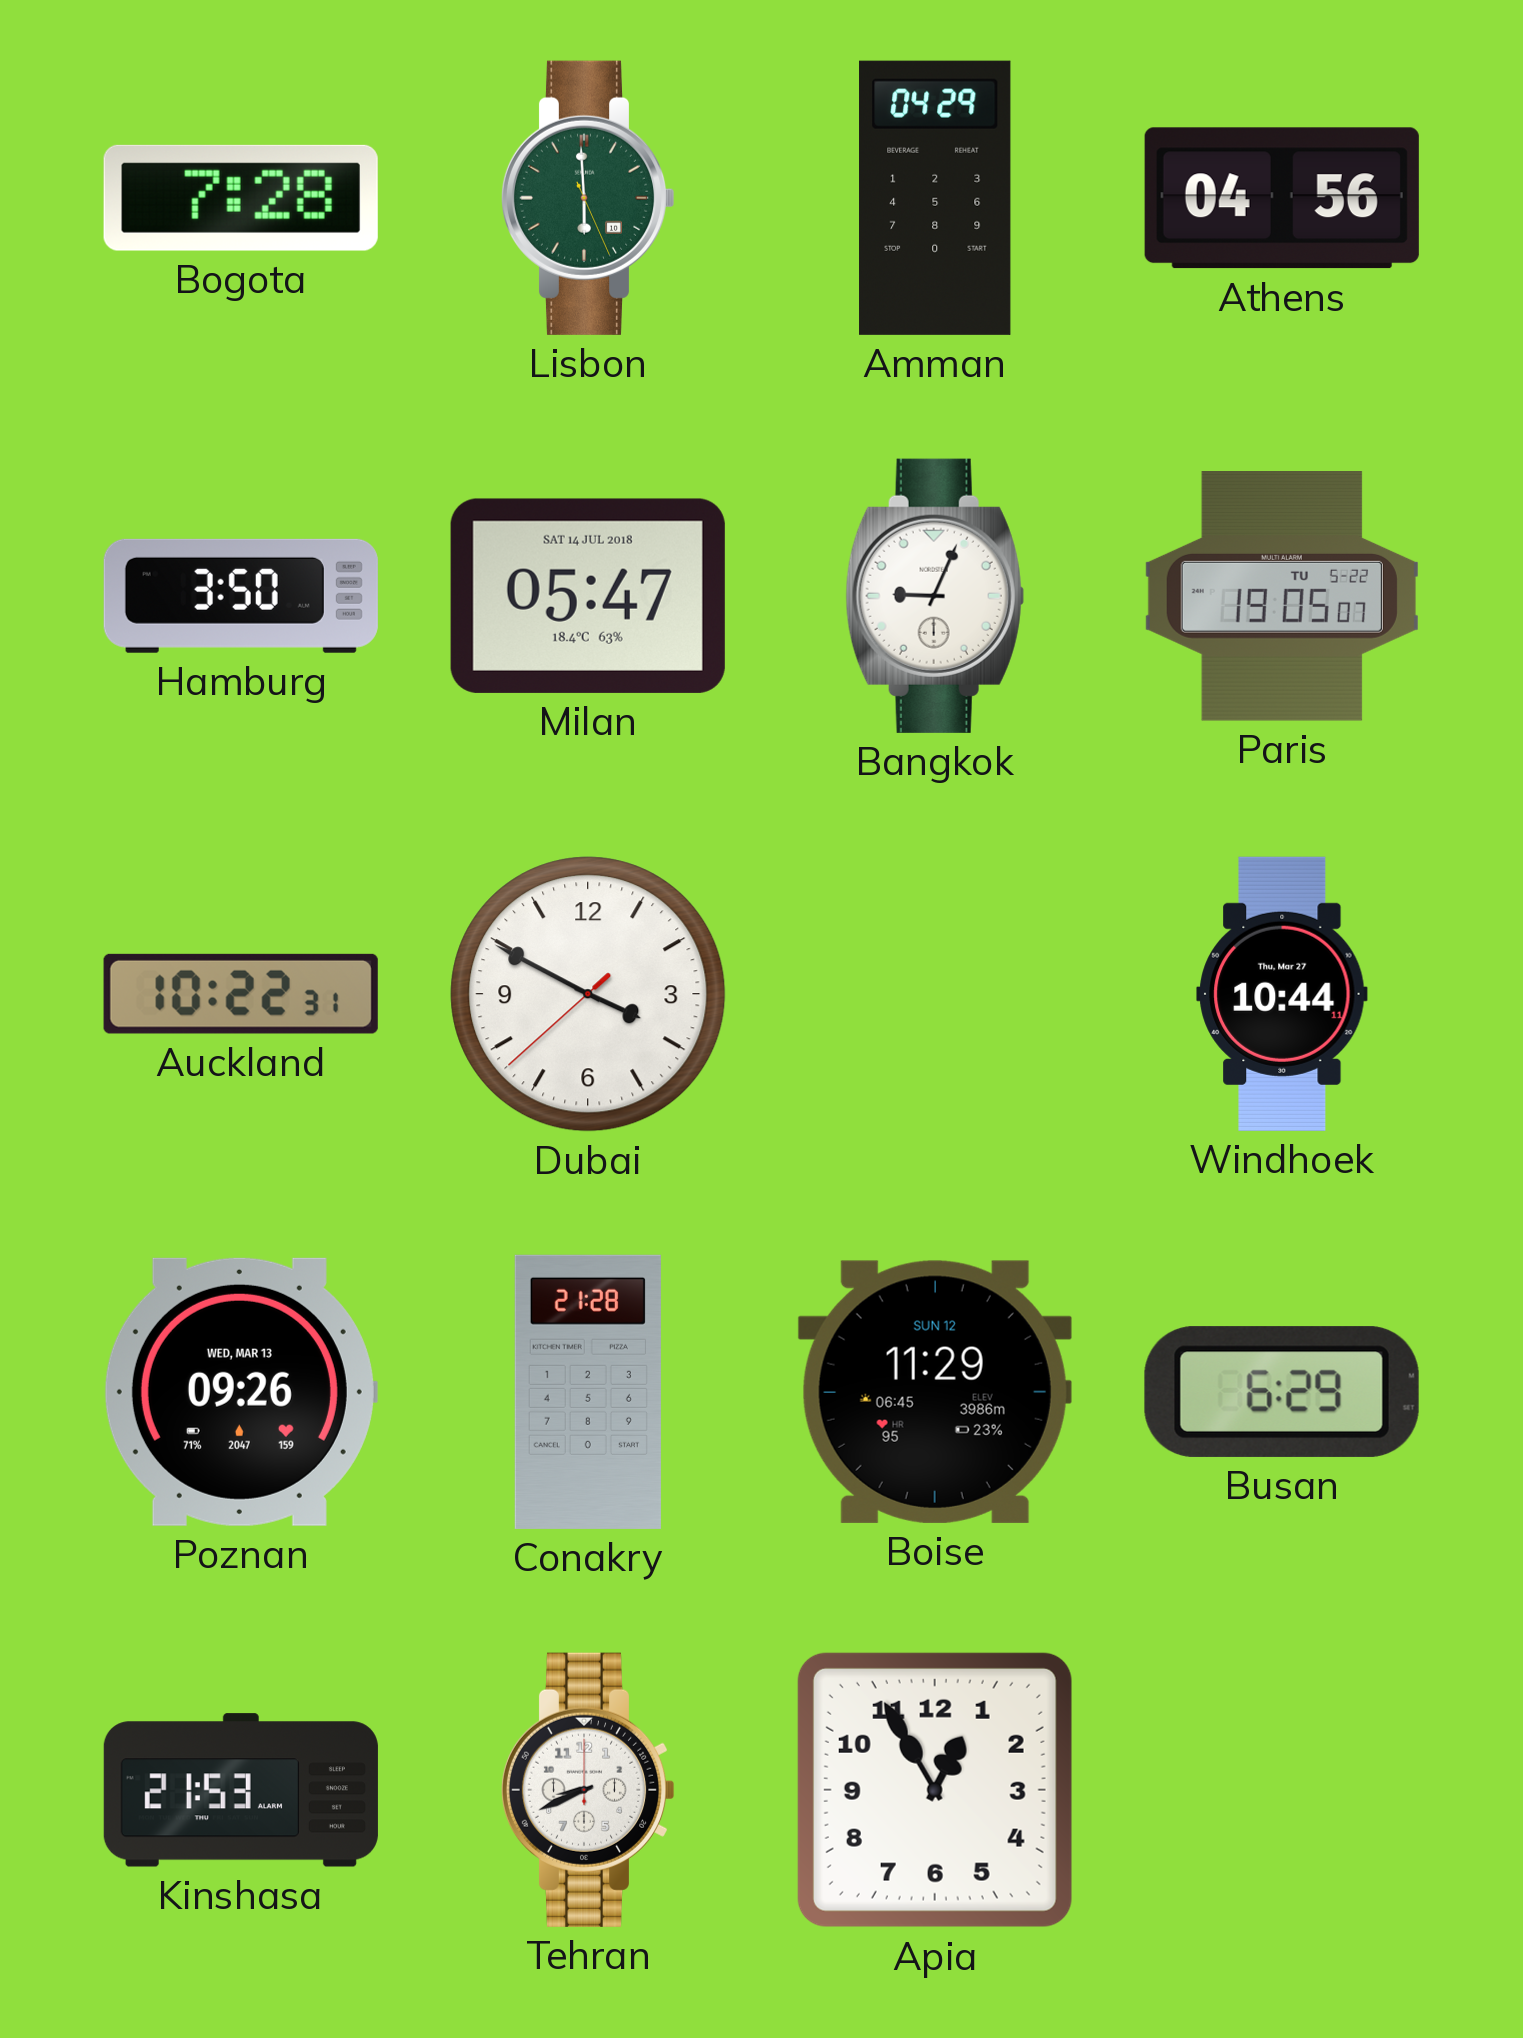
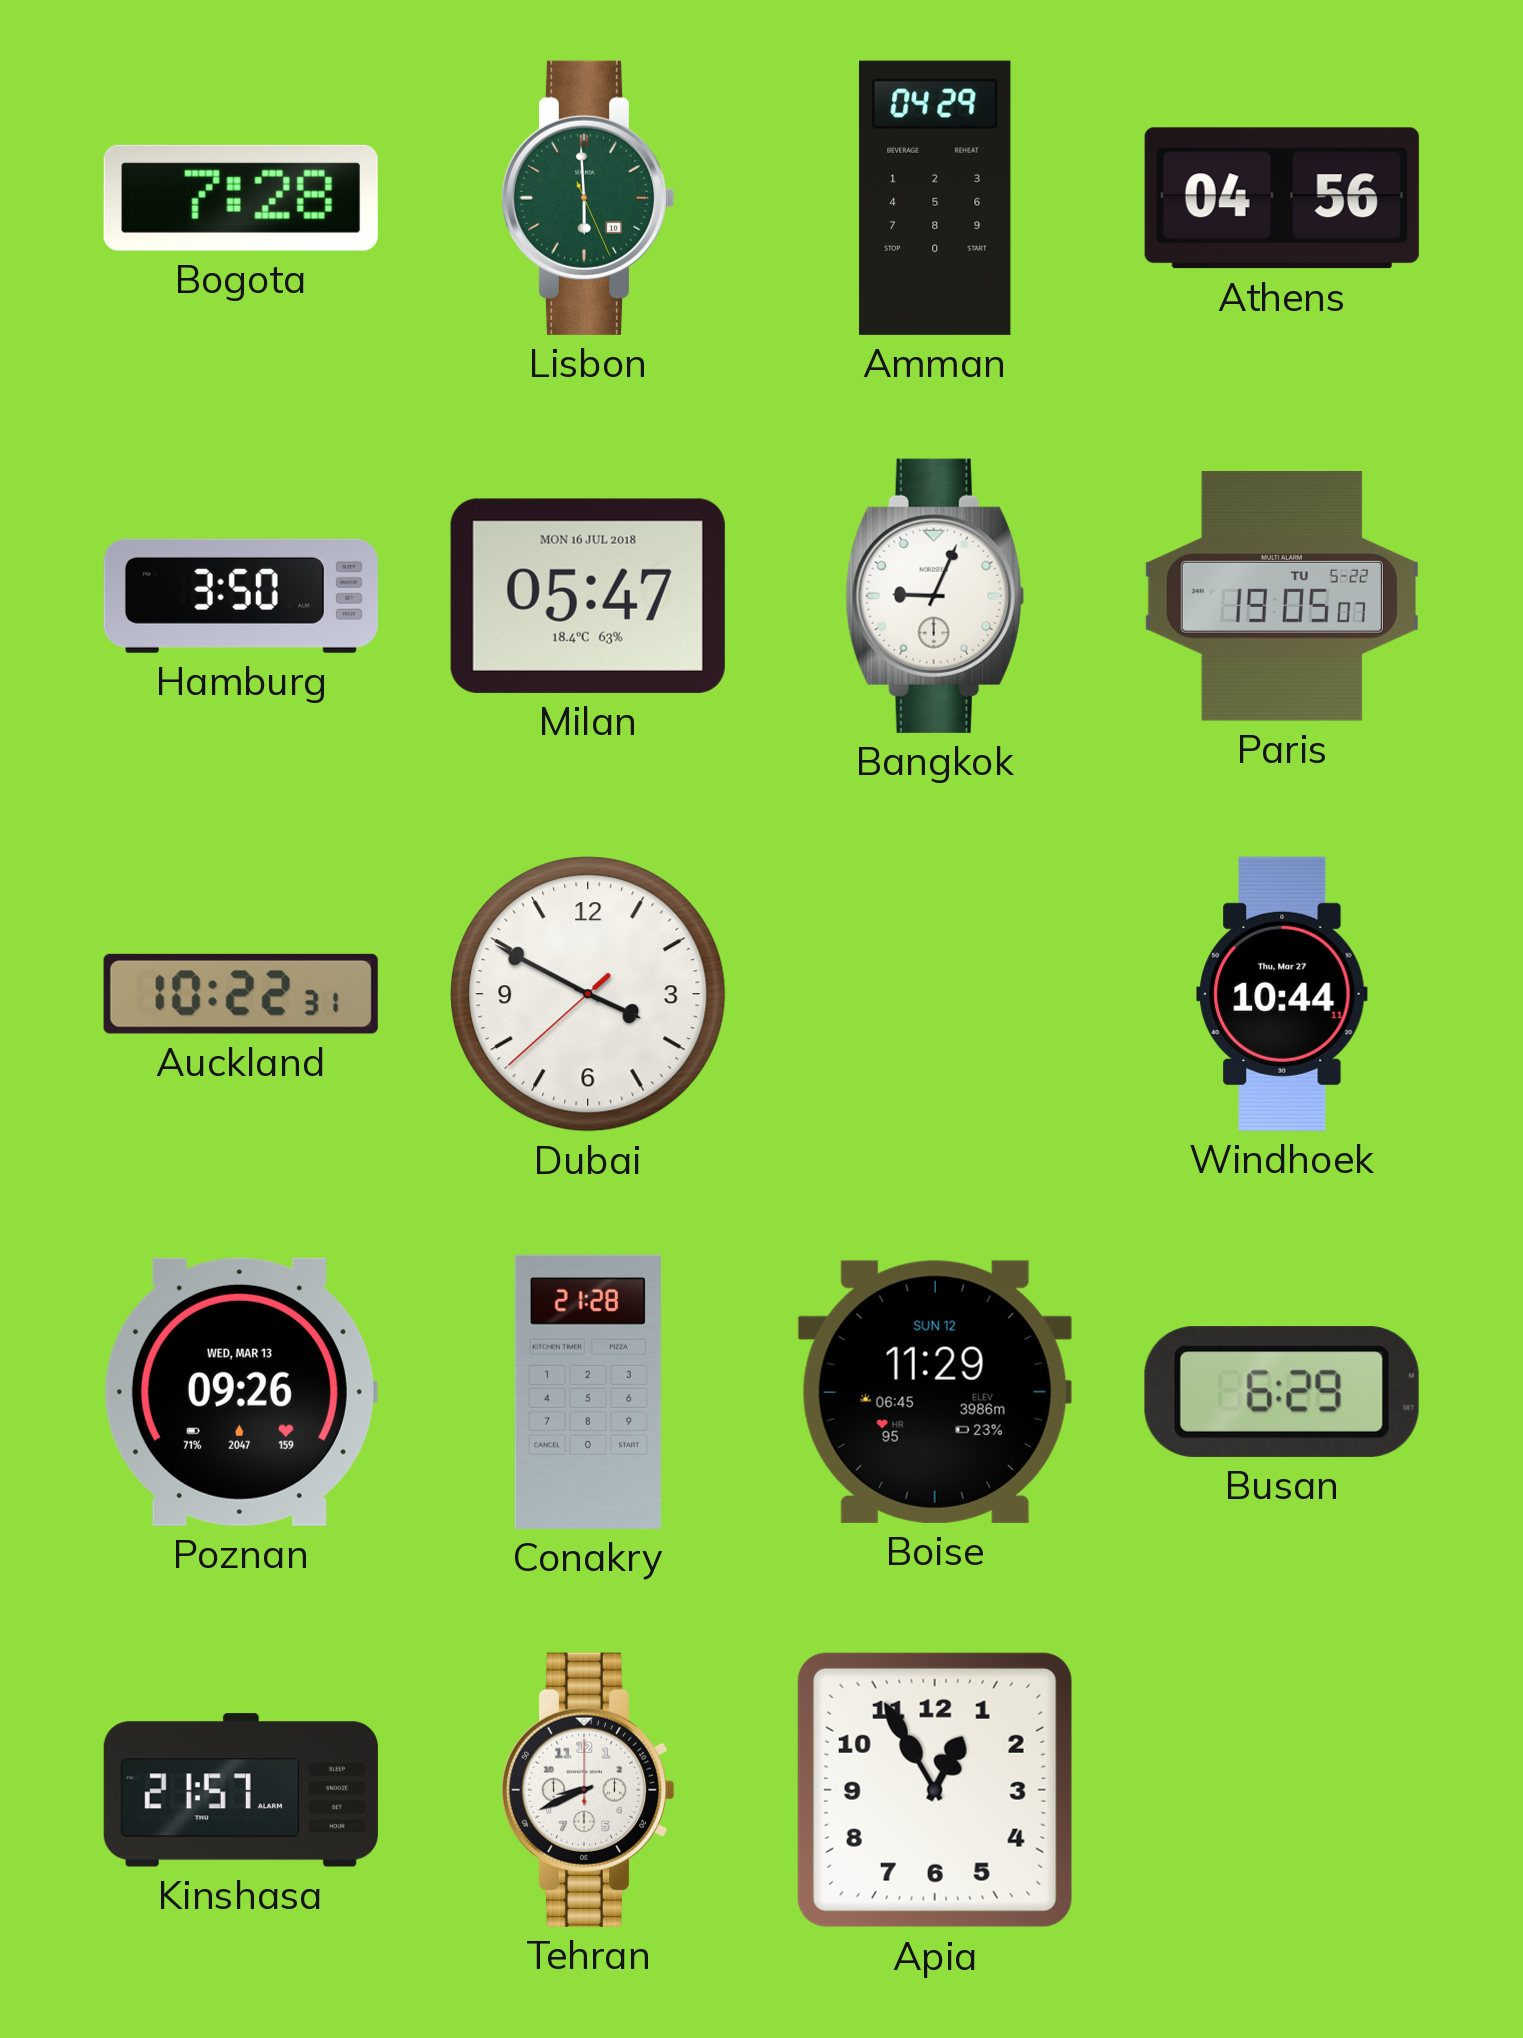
Milan date: SAT 14 JUL 2018 -> MON 16 JUL 2018 (588, 596)
Kinshasa: 21:53 -> 21:57 (241, 1790)
